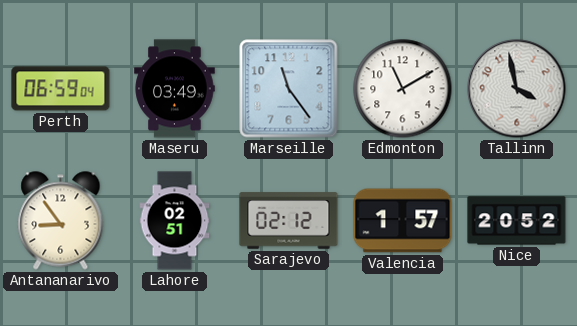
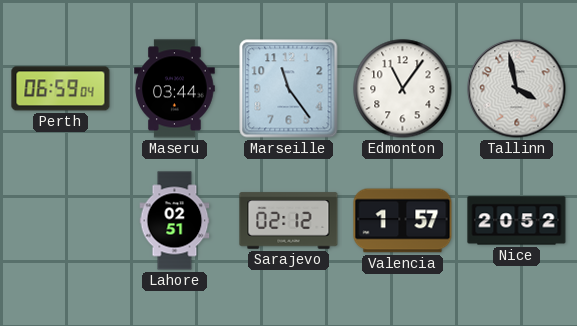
Maseru: 03:49 -> 03:44 (175, 89)
Edmonton: 11:10 -> 11:06 (403, 89)
Antananarivo: 8:54 -> none (61, 221)
